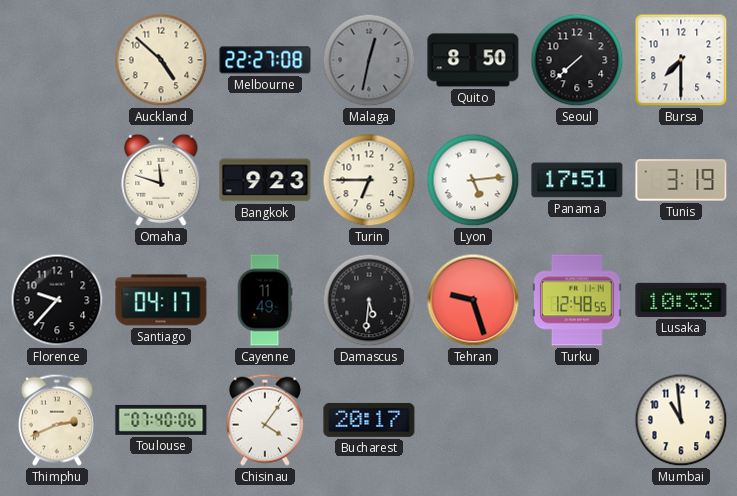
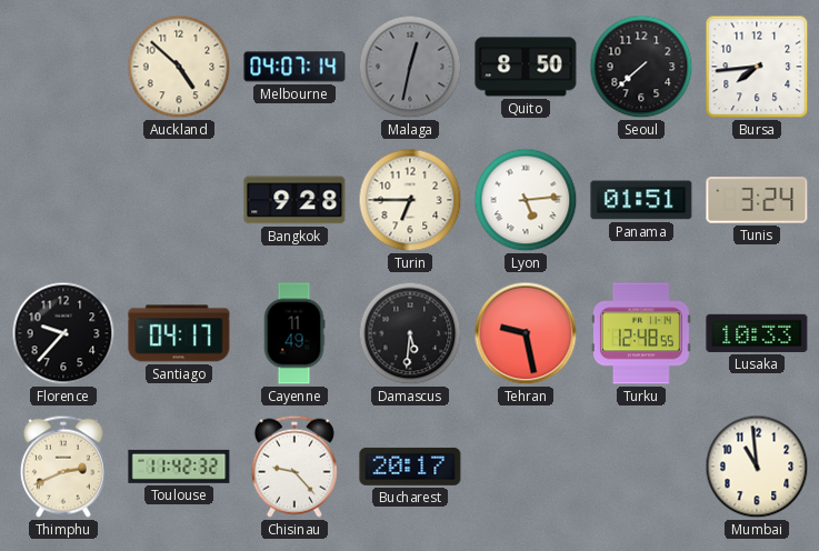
Melbourne: 22:27 -> 04:07 (294, 67)
Bursa: 7:30 -> 7:44 (757, 67)
Omaha: 11:48 -> none (161, 180)
Bangkok: 9:23 -> 9:28 (294, 200)
Panama: 17:51 -> 01:51 (641, 200)
Tunis: 3:19 -> 3:24 (757, 200)
Tehran: 9:27 -> 9:28 (526, 333)
Toulouse: 07:40 -> 11:42 (179, 467)
Chisinau: 4:06 -> 9:23 (294, 467)
